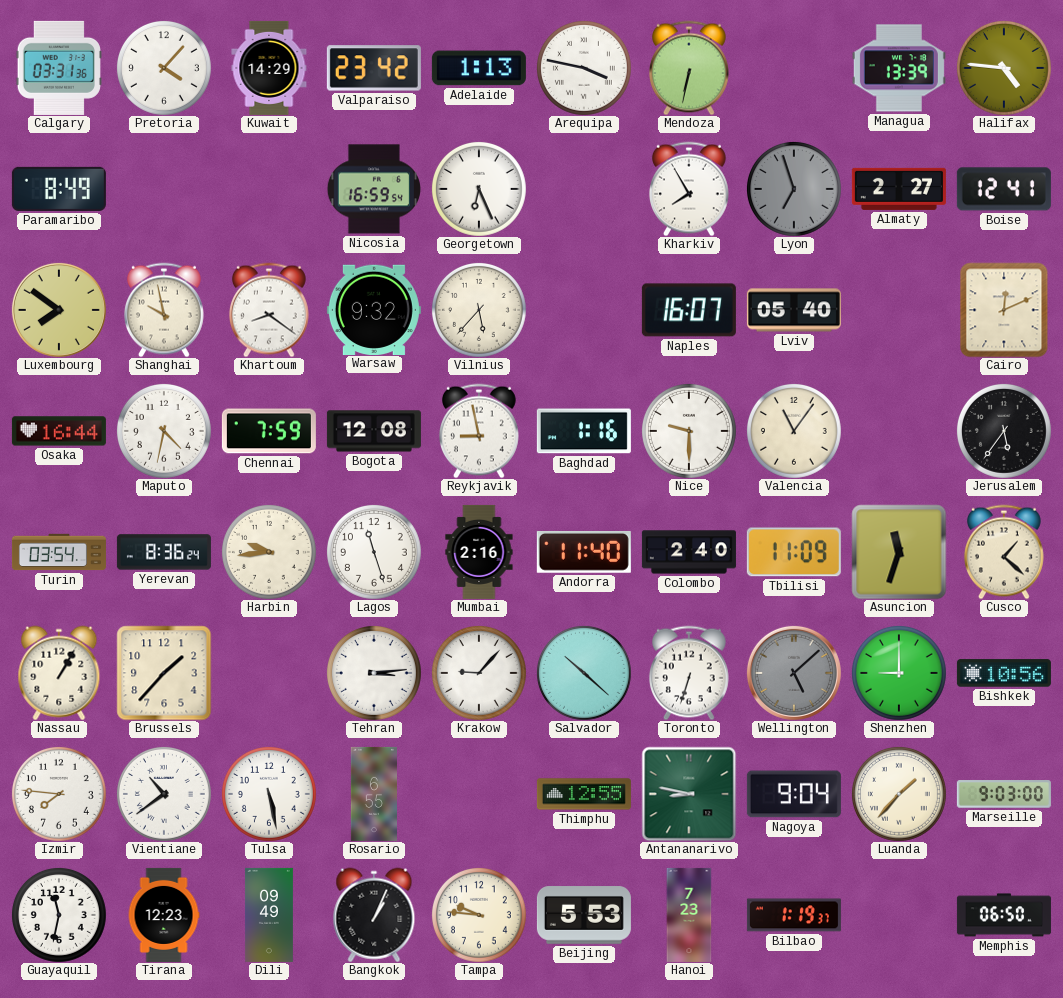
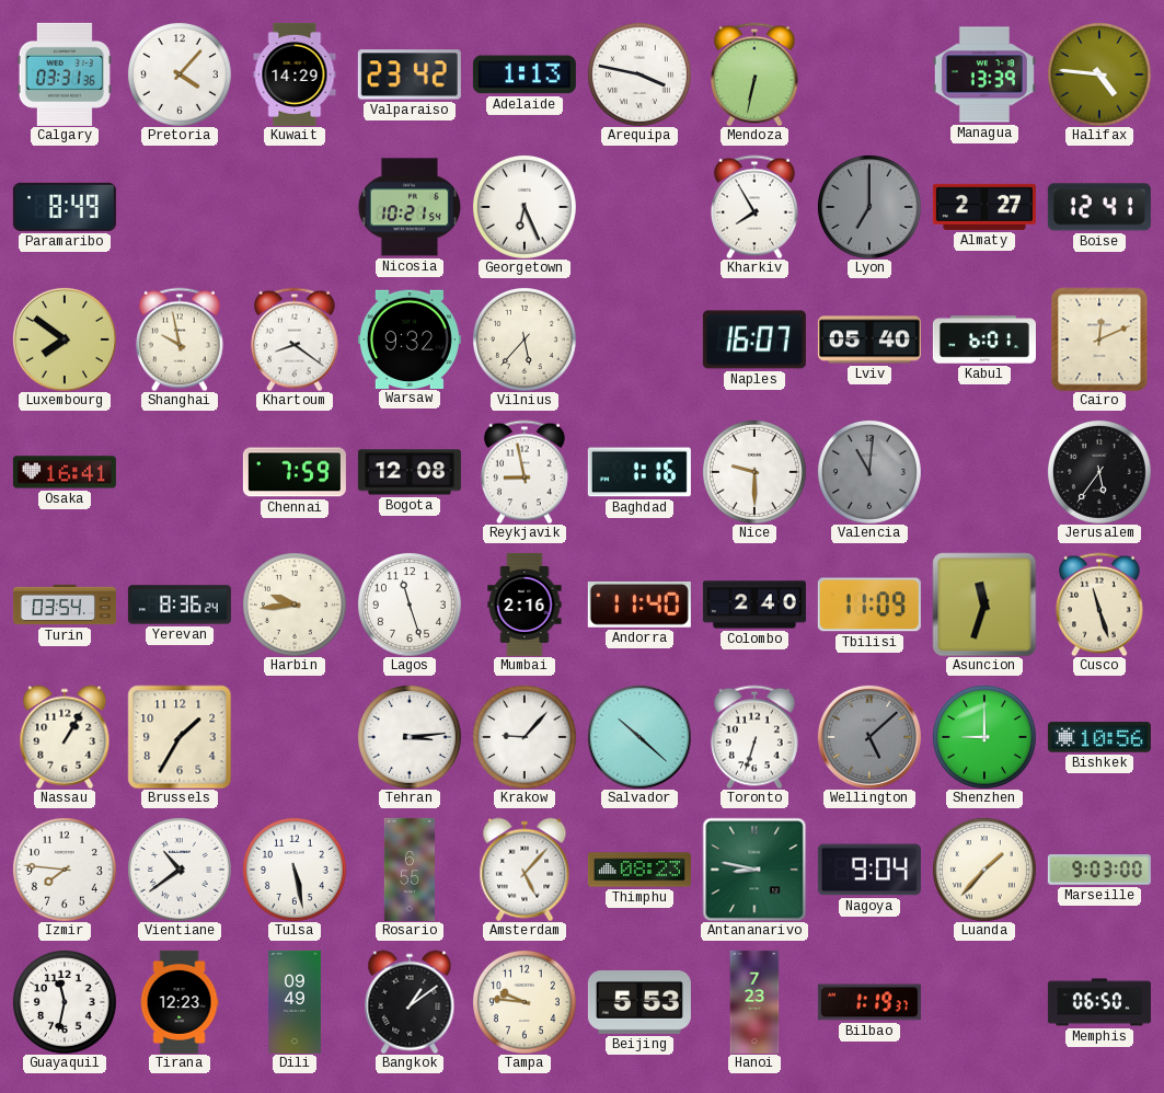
Nicosia: 16:59 -> 10:21 (410, 207)
Lyon: 6:57 -> 7:00 (869, 207)
Kabul: none -> 6:01 (984, 340)
Osaka: 16:44 -> 16:41 (65, 472)
Maputo: 4:32 -> none (164, 431)
Valencia: 11:06 -> 11:01 (869, 472)
Valencia dial: cream -> grey (869, 472)
Cusco: 1:22 -> 11:27 (1099, 605)
Brussels: 1:37 -> 1:35 (180, 737)
Amsterdam: none -> 5:07 (525, 870)
Thimphu: 12:55 -> 08:23 (639, 870)
Bangkok: 1:04 -> 1:09 (410, 1002)
